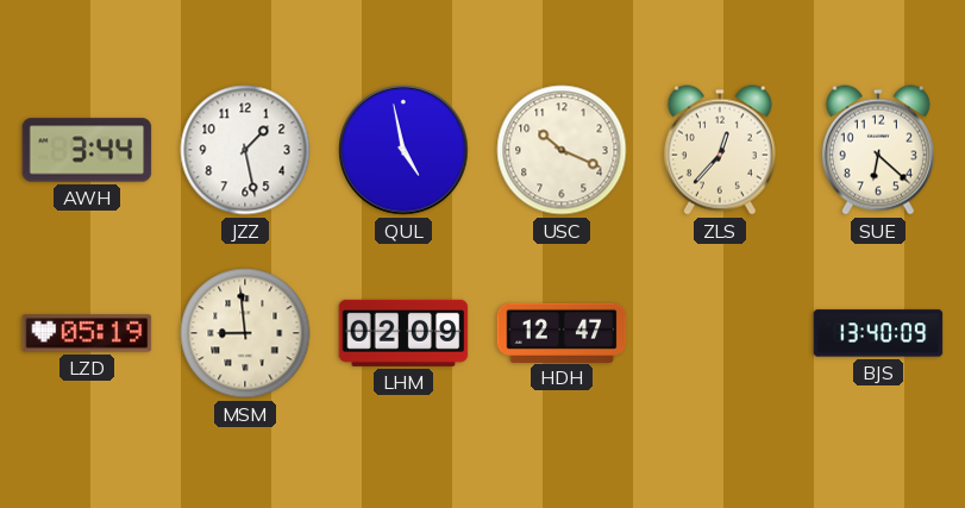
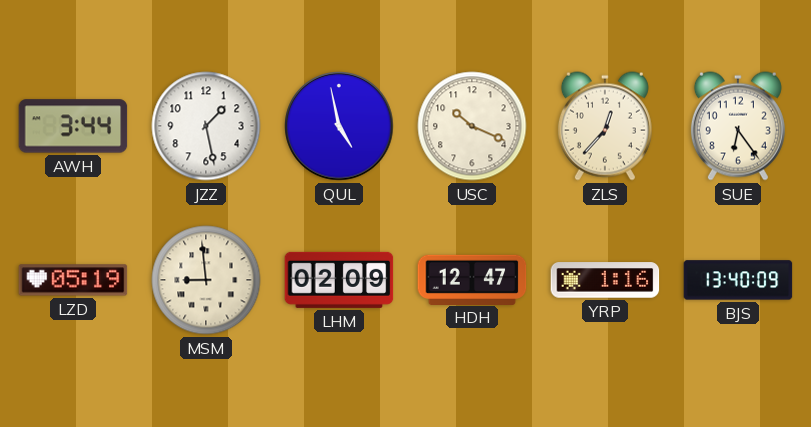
SUE: 6:22 -> 6:24 (738, 126)
YRP: none -> 1:16 (605, 280)
